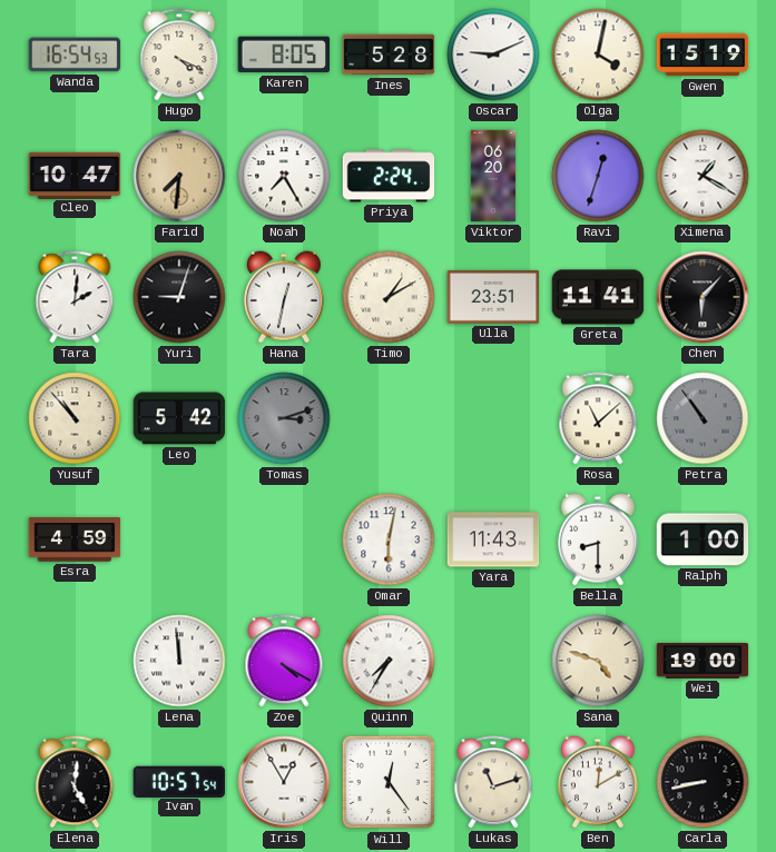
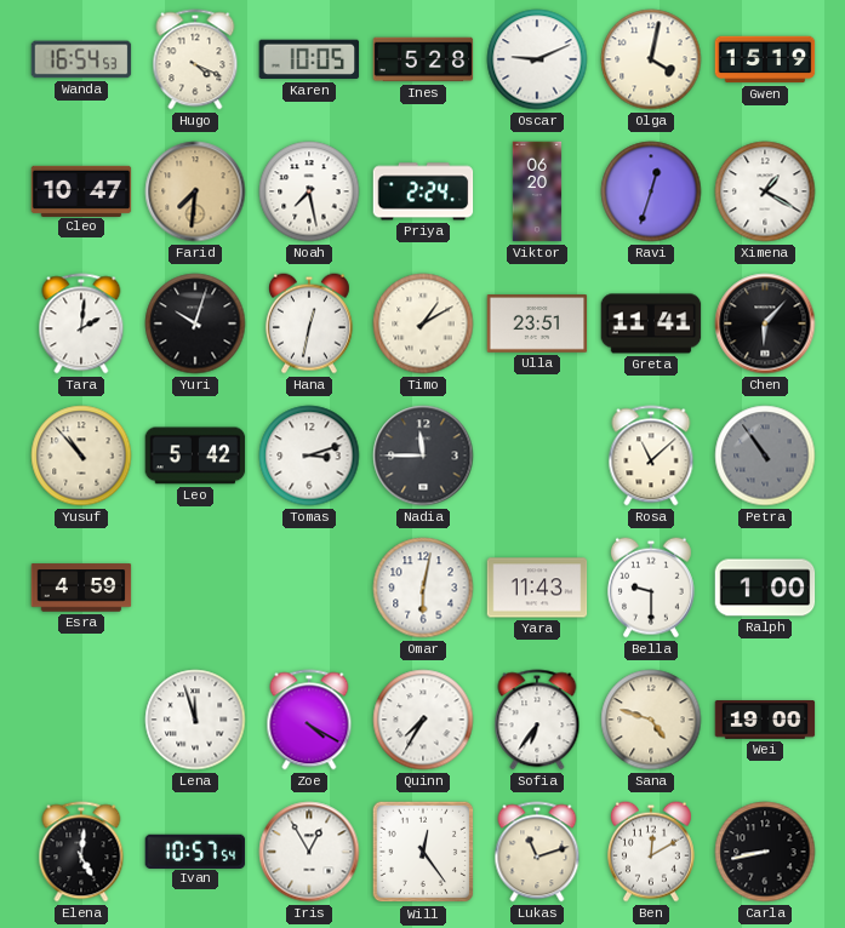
Karen: 8:05 -> 10:05 (309, 59)
Noah: 7:25 -> 7:28 (309, 191)
Yuri: 9:03 -> 10:03 (195, 323)
Tomas dial: grey -> white (309, 456)
Nadia: none -> 11:45 (423, 456)
Bella: 8:30 -> 9:30 (651, 588)
Lena: 11:59 -> 11:57 (195, 720)
Sofia: none -> 6:36 (537, 720)
